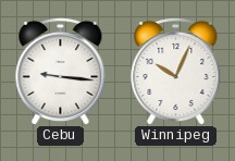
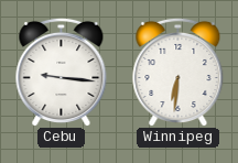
Winnipeg: 10:04 -> 6:31 (178, 72)
